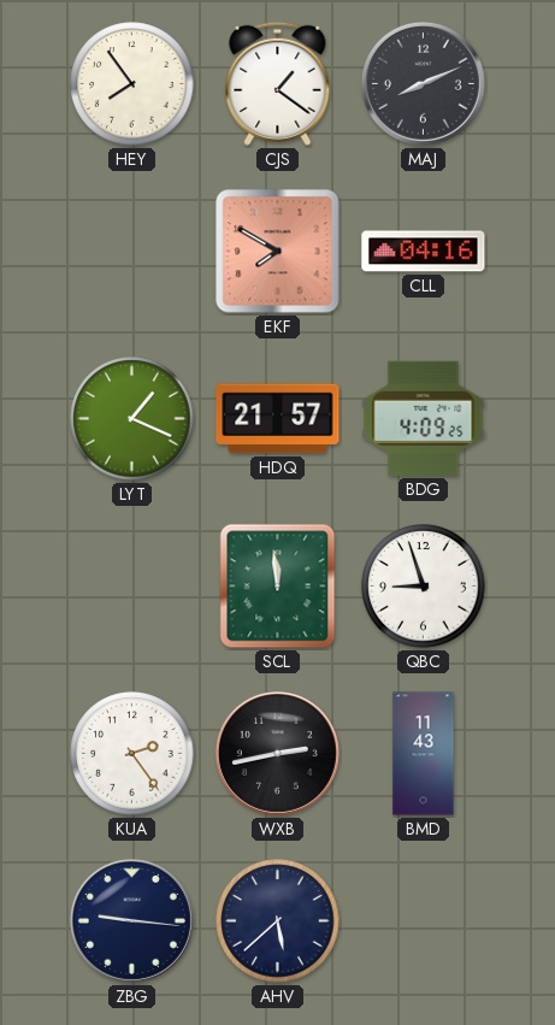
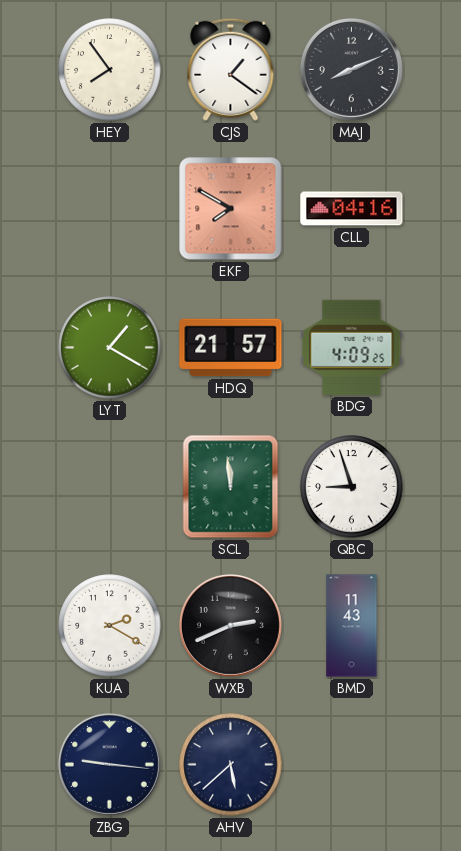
LYT: 1:19 -> 1:20 (110, 348)
KUA: 2:24 -> 2:20 (110, 626)
WXB: 2:43 -> 2:41 (230, 625)
